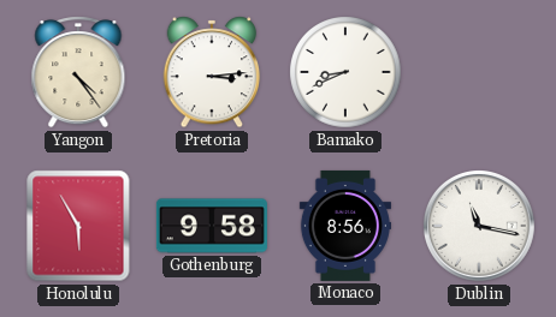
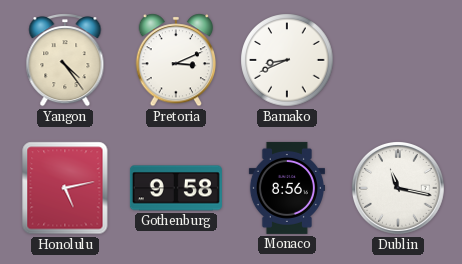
Pretoria: 3:14 -> 3:11 (176, 60)
Honolulu: 5:55 -> 5:13 (65, 188)
